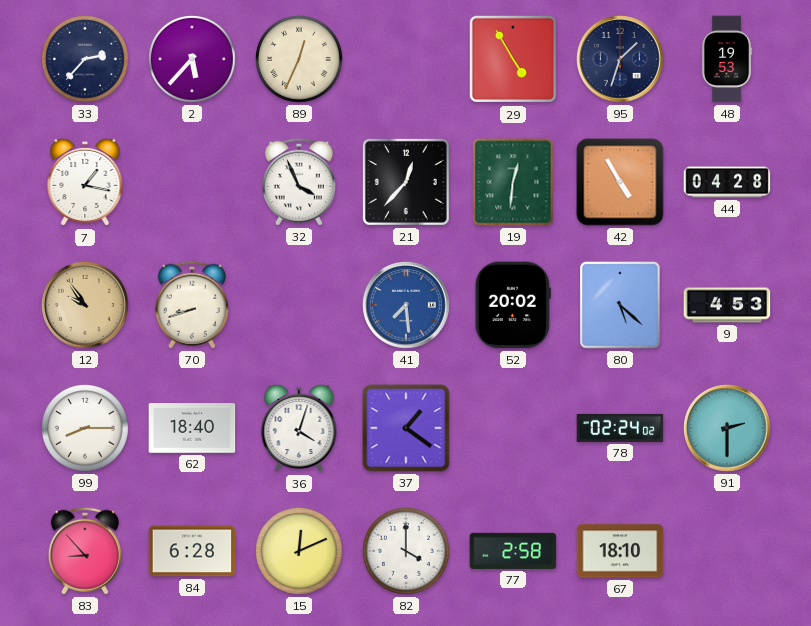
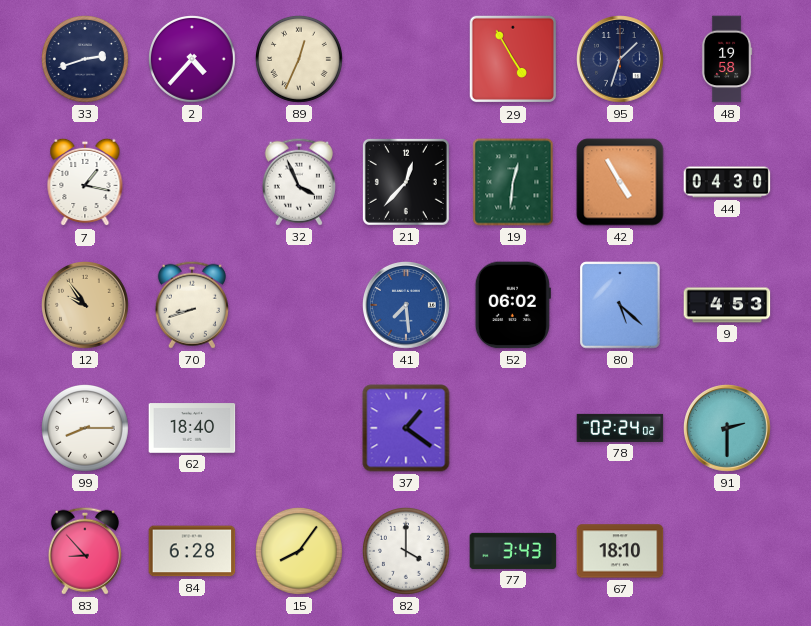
33: 2:37 -> 2:42 (86, 60)
2: 5:37 -> 4:37 (193, 60)
48: 19:53 -> 19:58 (727, 59)
44: 04:28 -> 04:30 (727, 182)
52: 20:02 -> 06:02 (513, 305)
36: 4:03 -> none (299, 428)
15: 12:11 -> 8:06 (300, 552)
77: 2:58 -> 3:43 (513, 551)
